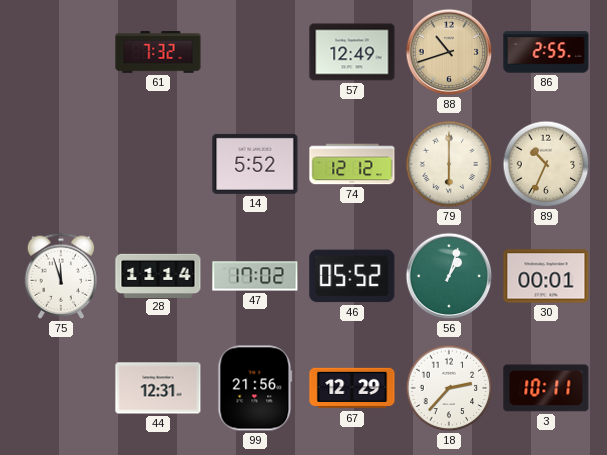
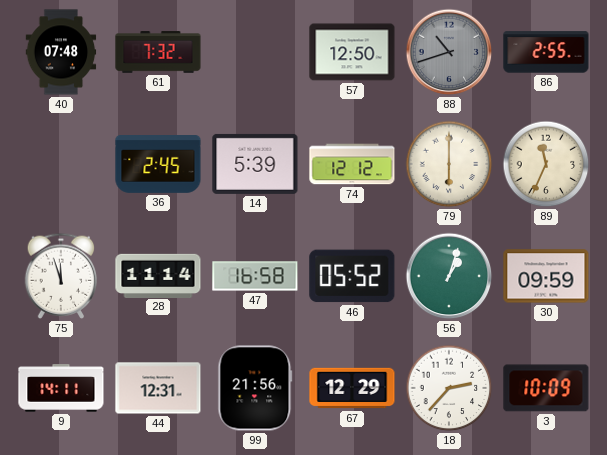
40: none -> 07:48 (61, 52)
57: 12:49 -> 12:50 (352, 52)
88 dial: champagne -> grey (449, 52)
36: none -> 2:45 (158, 165)
14: 5:52 -> 5:39 (255, 164)
89: 10:34 -> 11:34 (546, 164)
47: 17:02 -> 16:58 (255, 276)
30: 00:01 -> 09:59 (546, 276)
9: none -> 14:11 (61, 388)
3: 10:11 -> 10:09 (546, 388)
